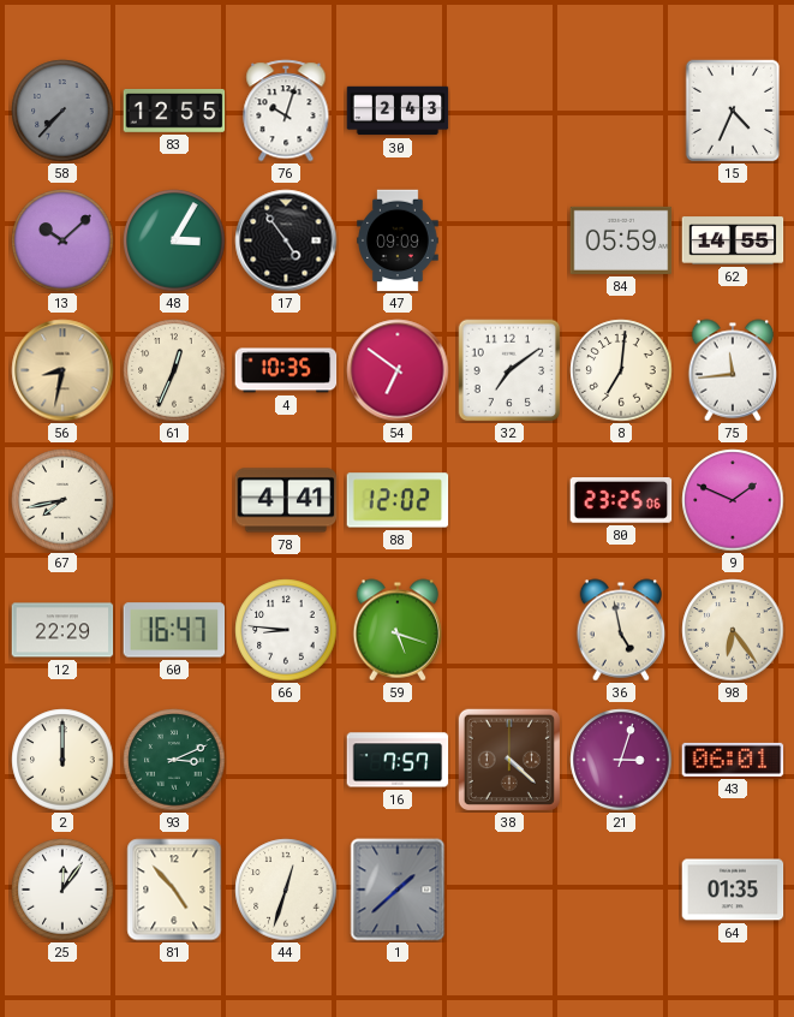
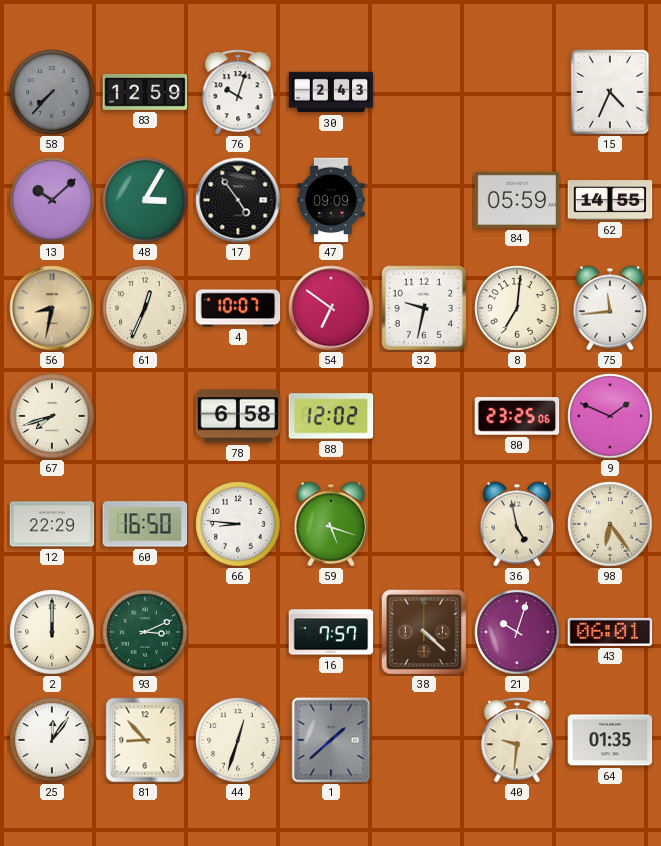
83: 12:55 -> 12:59 (145, 92)
4: 10:35 -> 10:07 (238, 308)
32: 7:09 -> 9:32 (424, 308)
67: 7:43 -> 7:42 (52, 416)
78: 4:41 -> 6:58 (238, 416)
60: 16:47 -> 16:50 (145, 524)
21: 3:03 -> 10:03 (517, 632)
81: 4:53 -> 8:53 (145, 740)
40: none -> 9:31 (517, 740)
